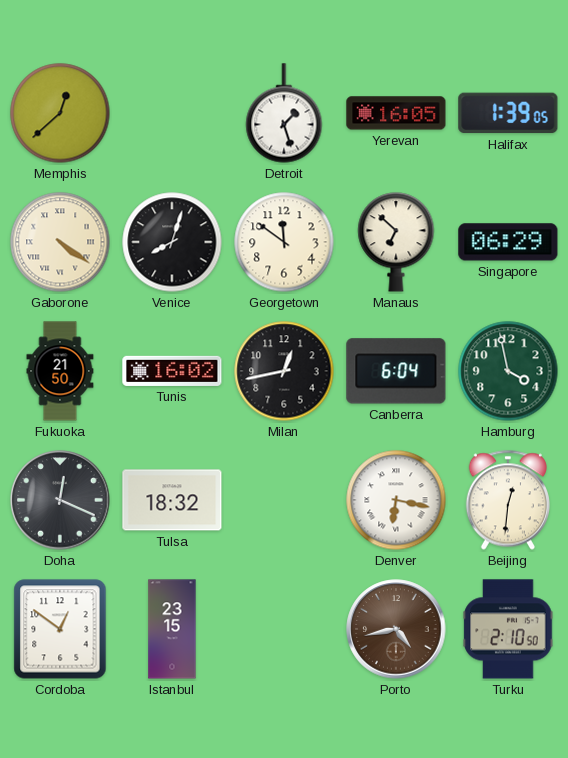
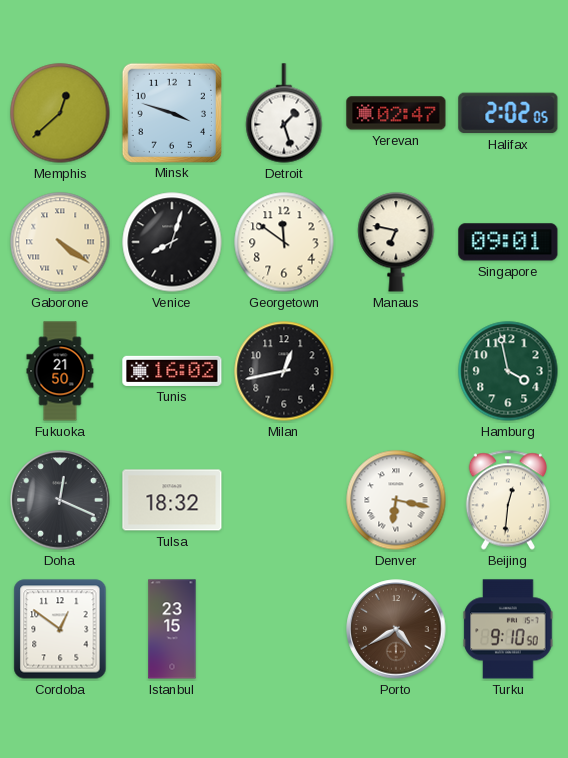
Minsk: none -> 3:48 (171, 112)
Yerevan: 16:05 -> 02:47 (396, 113)
Halifax: 1:39 -> 2:02 (508, 113)
Manaus: 6:52 -> 6:47 (396, 242)
Singapore: 06:29 -> 09:01 (508, 242)
Canberra: 6:04 -> none (396, 371)
Porto: 4:43 -> 4:40 (396, 629)
Turku: 2:10 -> 9:10 (508, 629)
